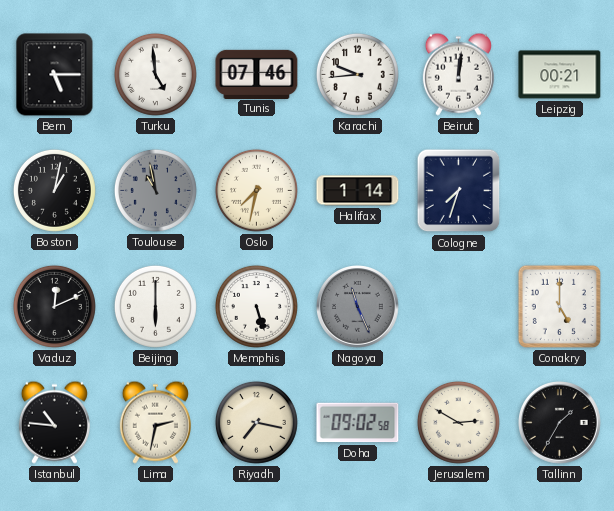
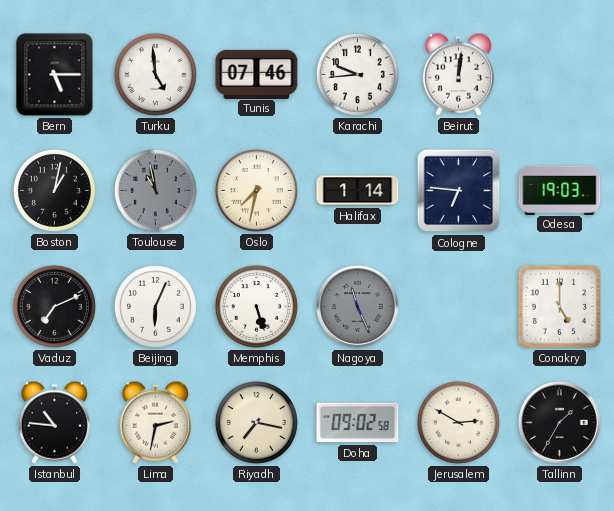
Leipzig: 00:21 -> none (560, 75)
Cologne: 7:33 -> 6:46 (459, 191)
Odesa: none -> 19:03 (560, 190)
Vaduz: 12:11 -> 7:11 (54, 306)
Beijing: 6:00 -> 6:04 (155, 306)
